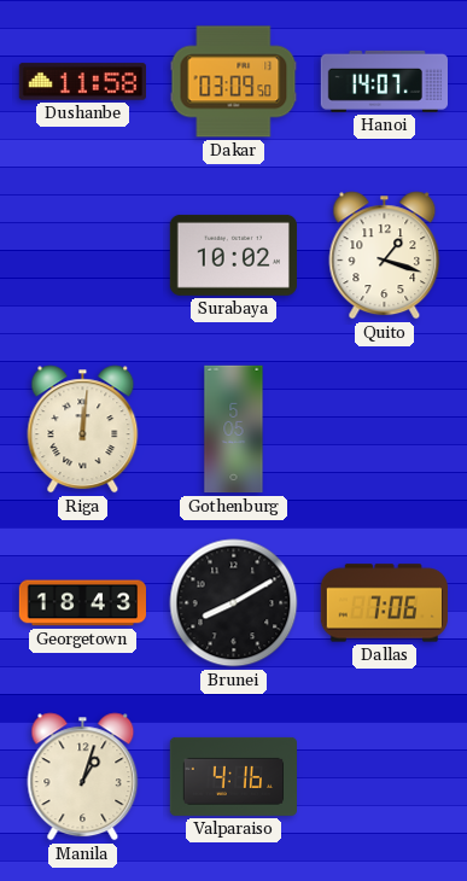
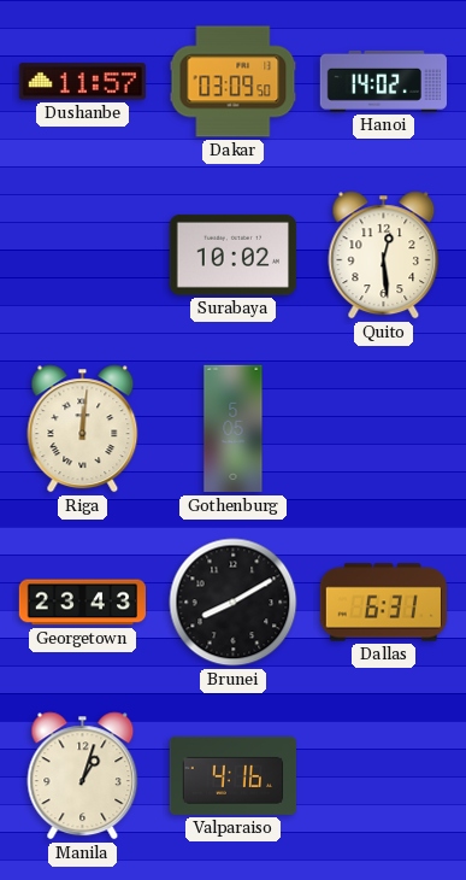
Dushanbe: 11:58 -> 11:57 (82, 82)
Hanoi: 14:07 -> 14:02 (383, 81)
Quito: 1:18 -> 12:29 (384, 256)
Georgetown: 18:43 -> 23:43 (82, 603)
Dallas: 7:06 -> 6:31 (383, 603)
